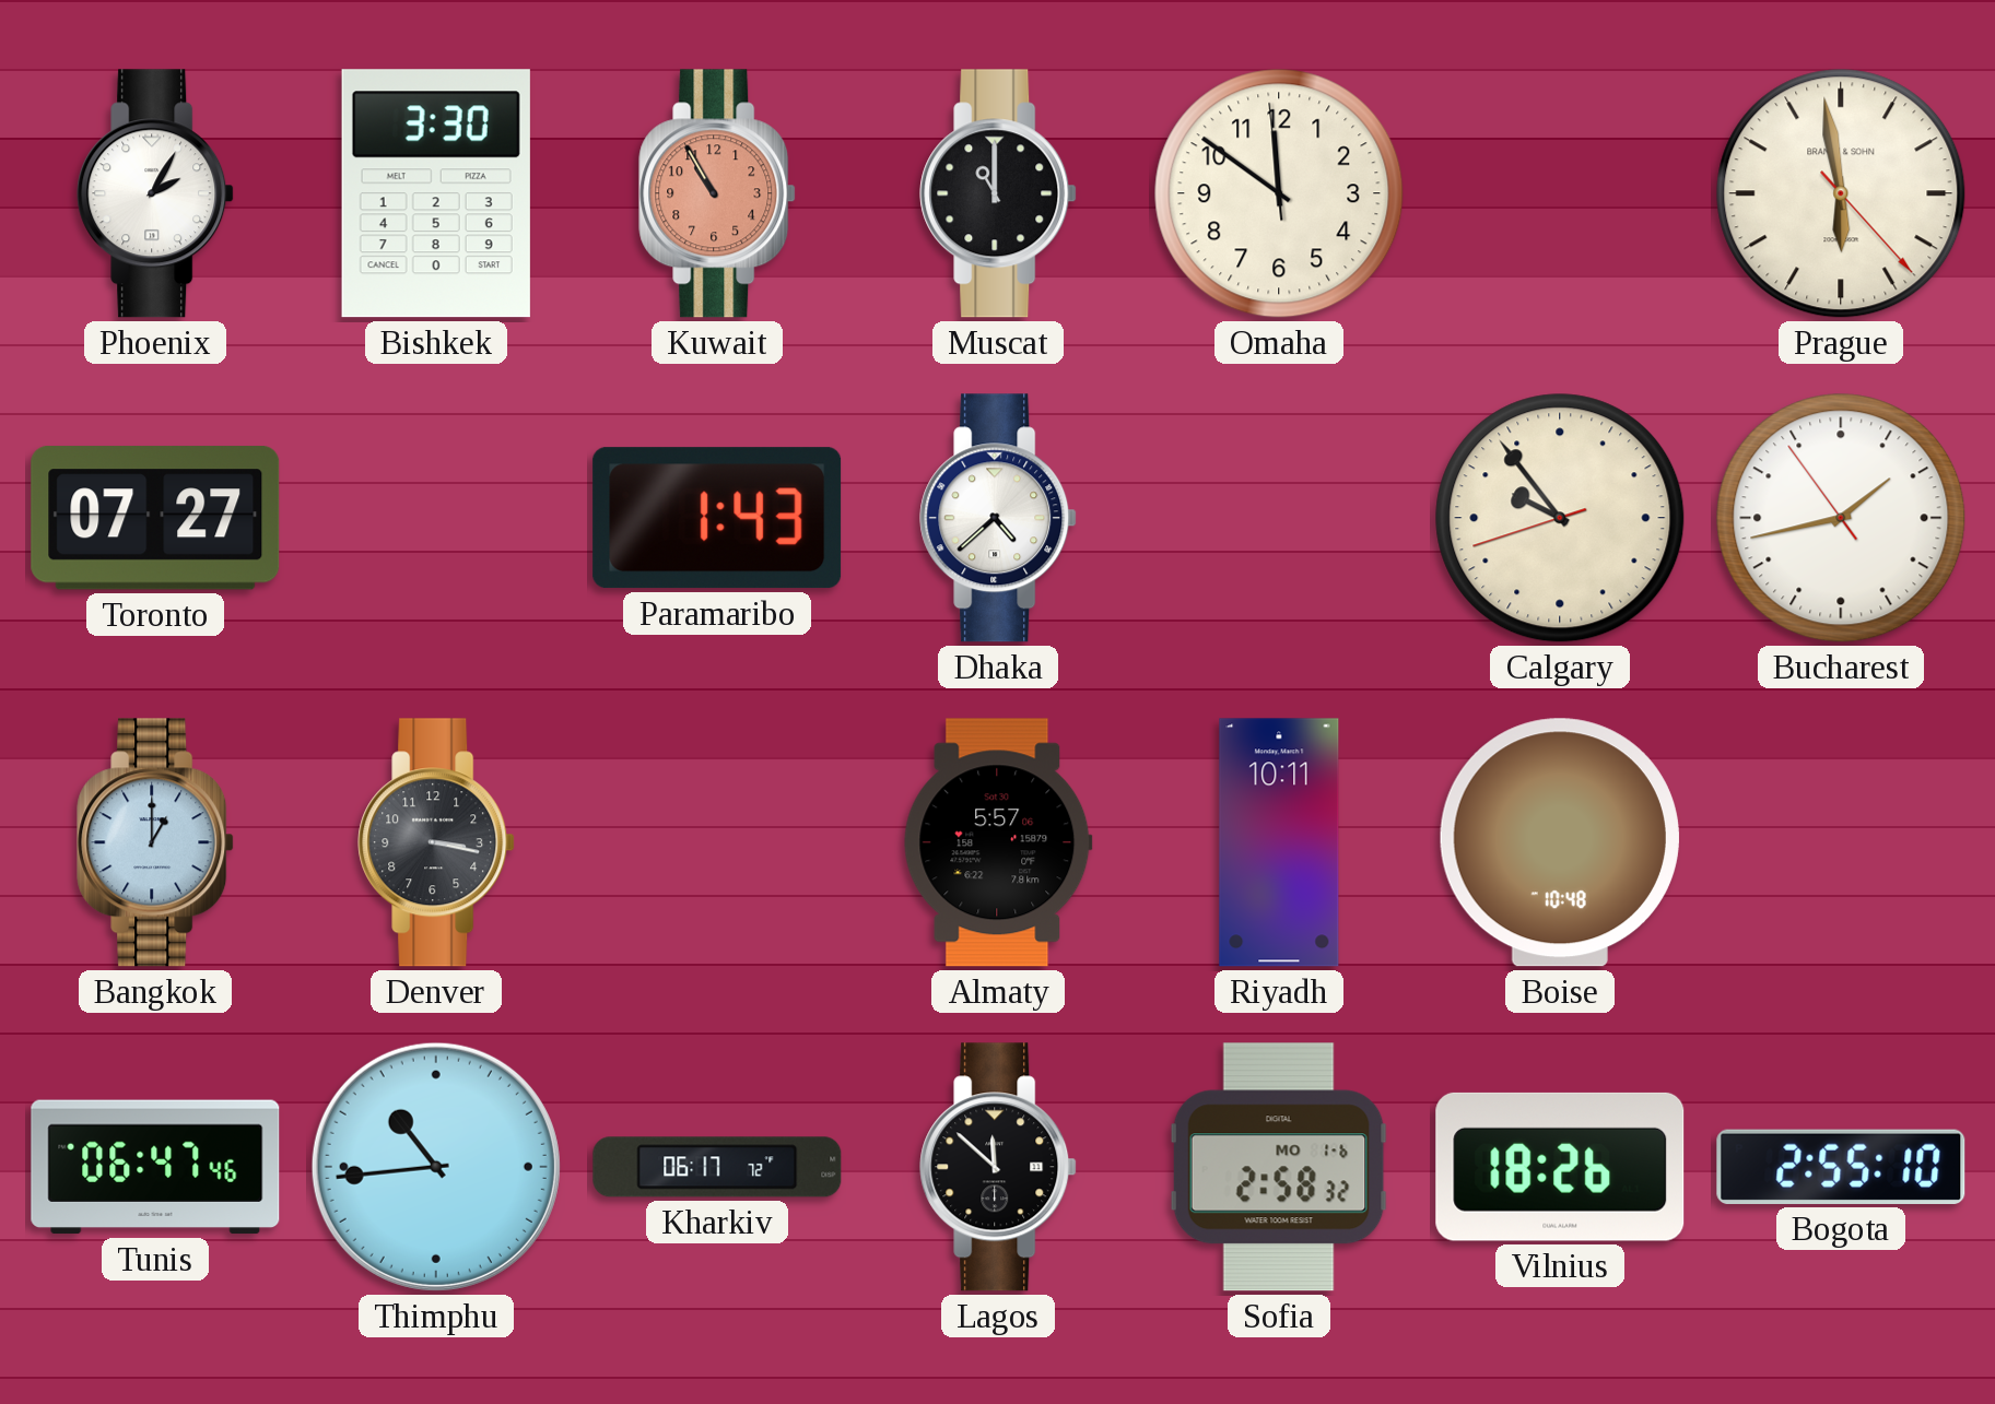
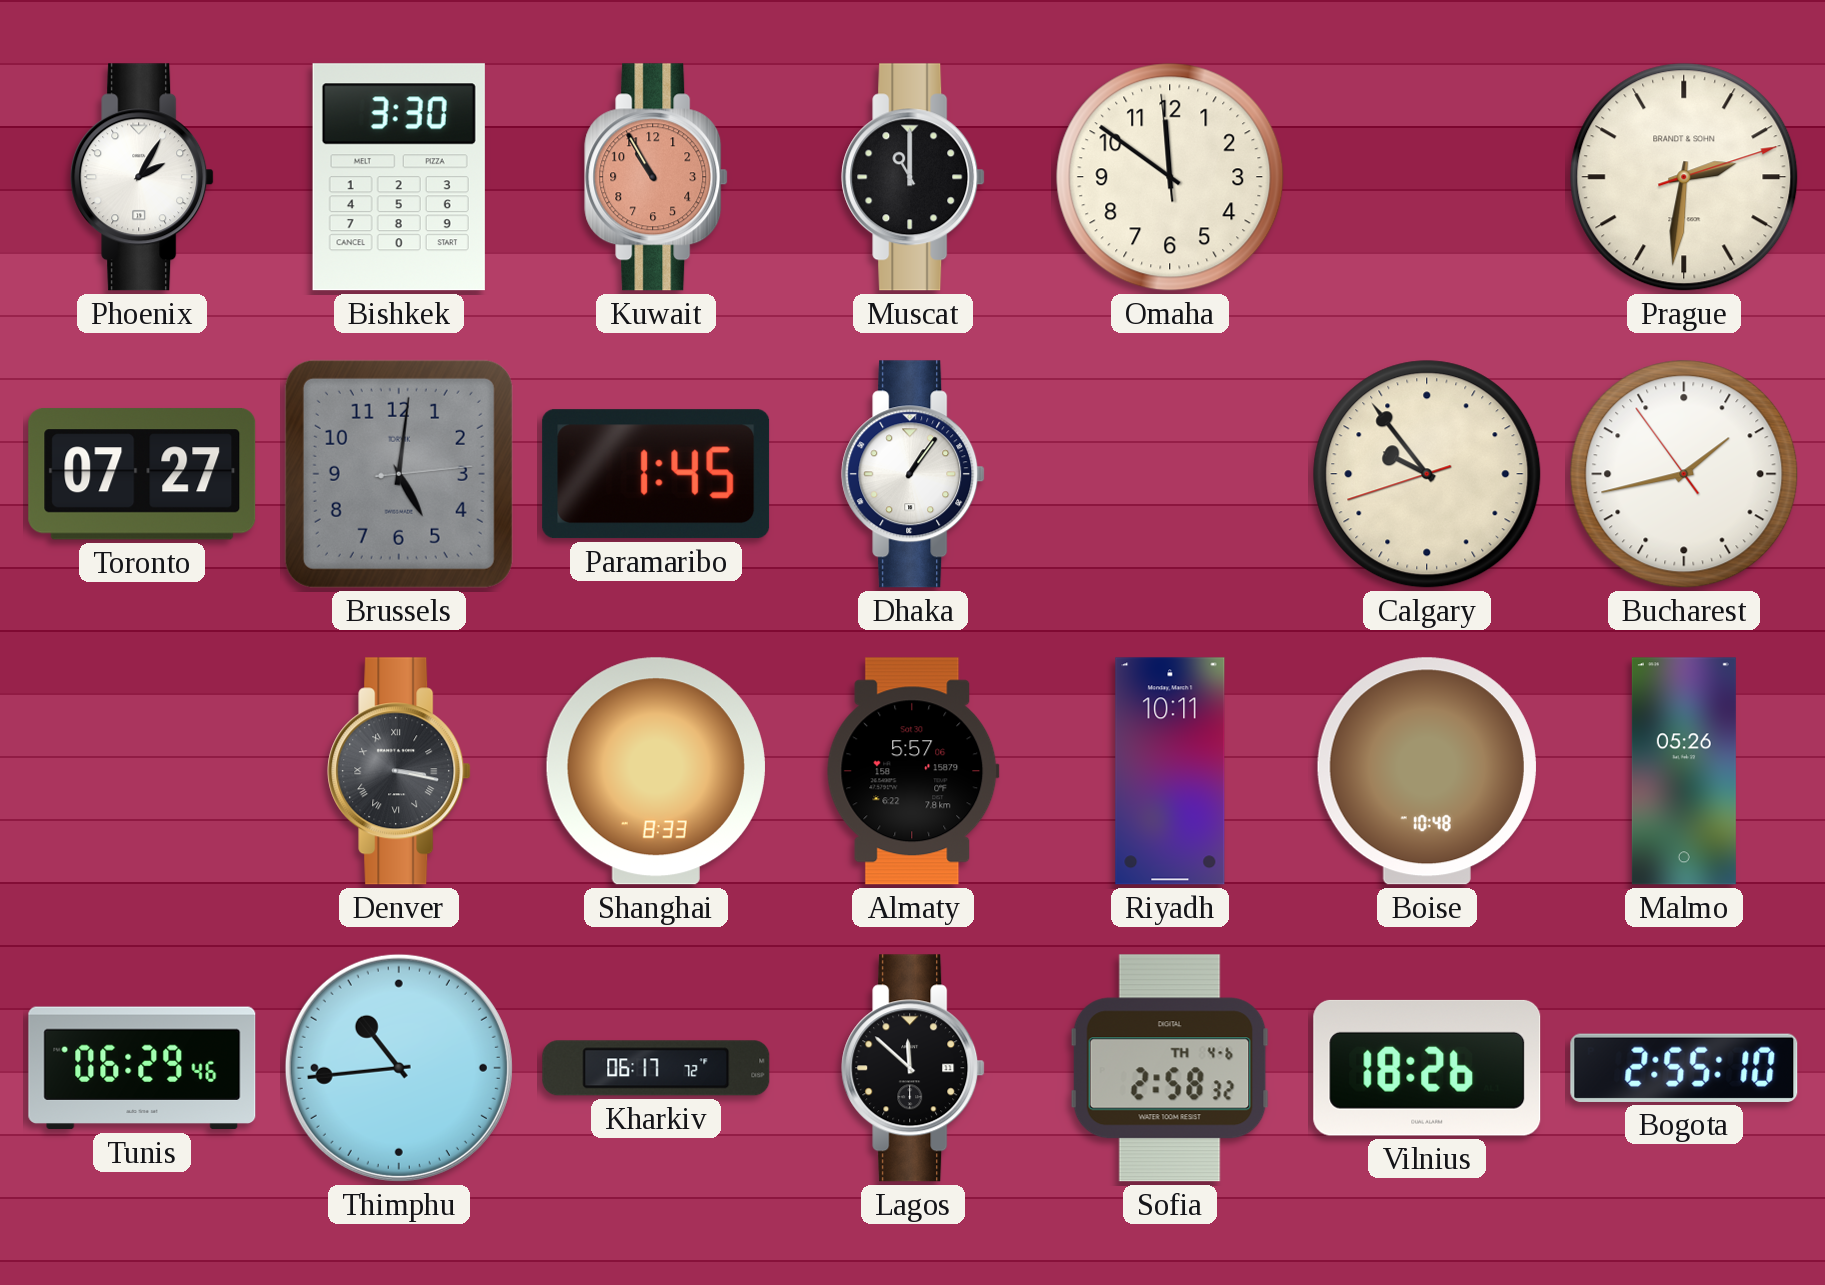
Prague: 5:58 -> 2:31 (1684, 177)
Brussels: none -> 5:01 (399, 474)
Paramaribo: 1:43 -> 1:45 (656, 474)
Dhaka: 4:38 -> 1:06 (913, 474)
Bangkok: 1:00 -> none (155, 842)
Denver numerals: Arabic -> Roman (399, 771)
Shanghai: none -> 8:33 (656, 771)
Malmo: none -> 05:26 (1684, 771)
Tunis: 06:47 -> 06:29 (142, 1068)
Sofia date: MO 1-6 -> TH 4-6 (1170, 1068)
